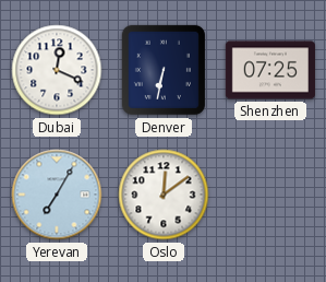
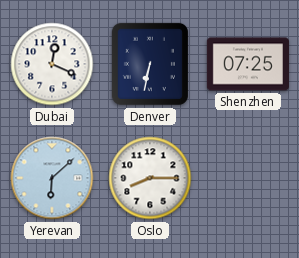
Yerevan: 7:05 -> 6:08 (52, 178)
Oslo: 12:09 -> 8:15 (150, 178)
